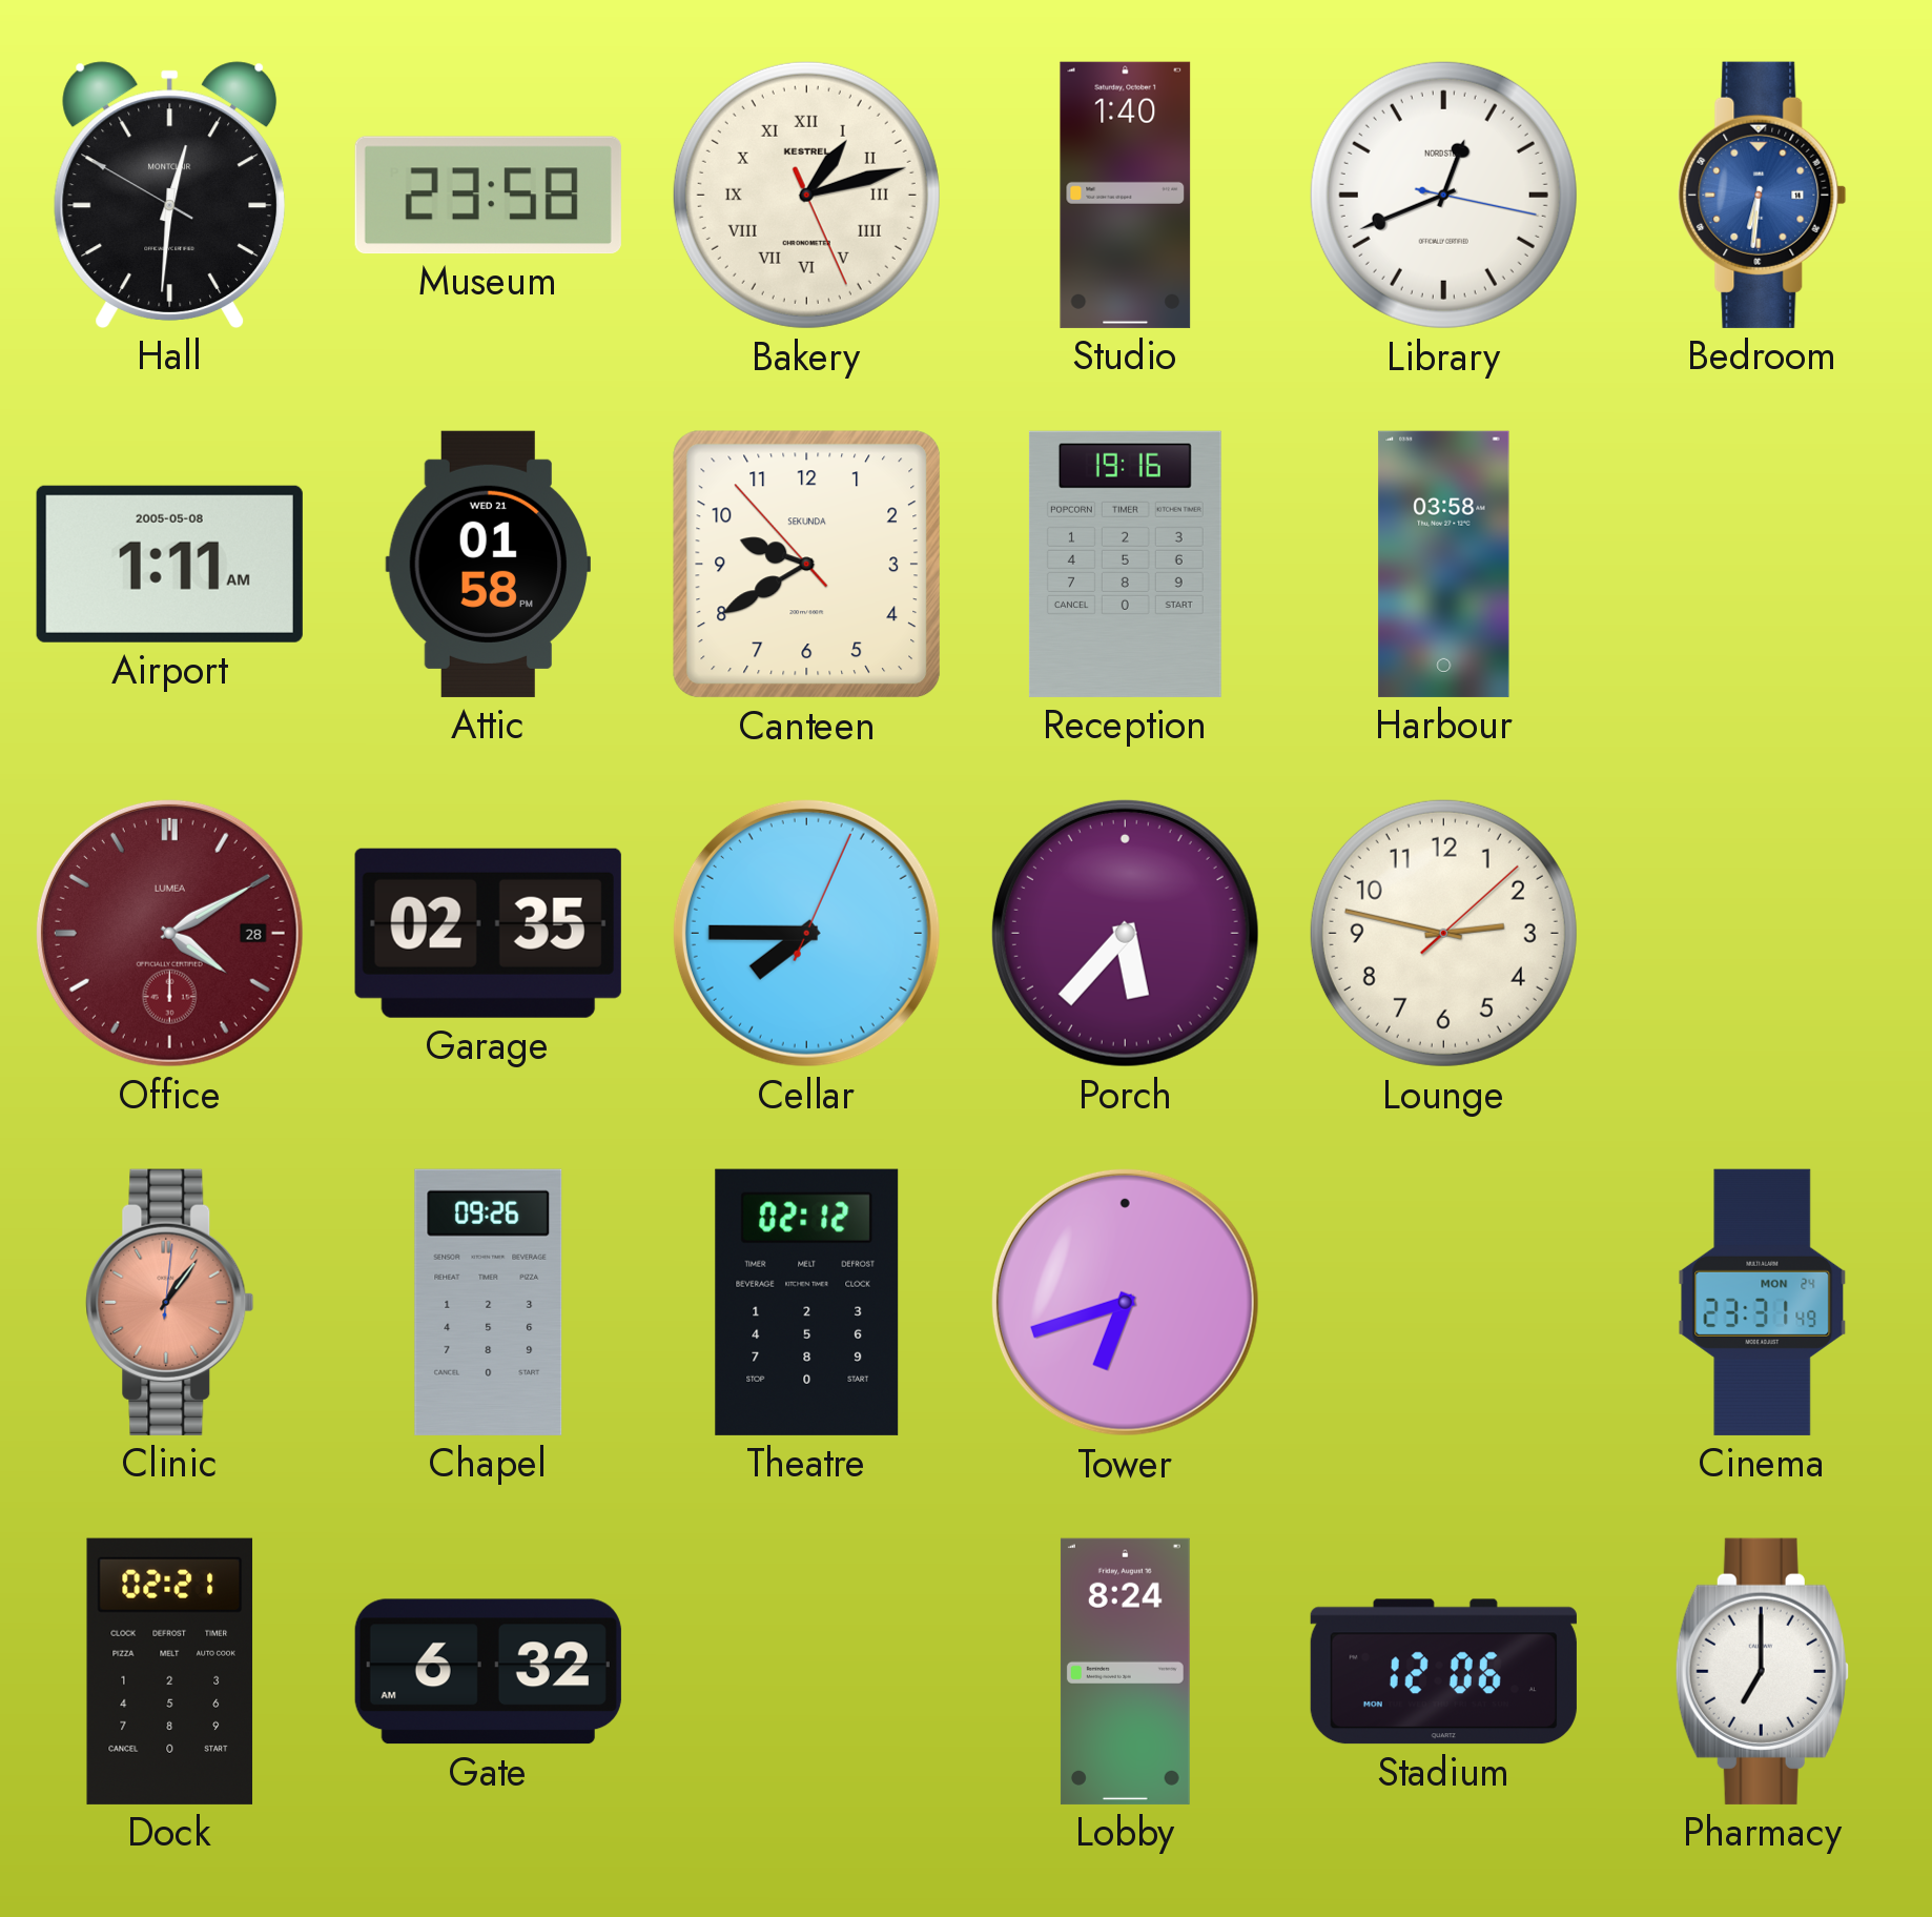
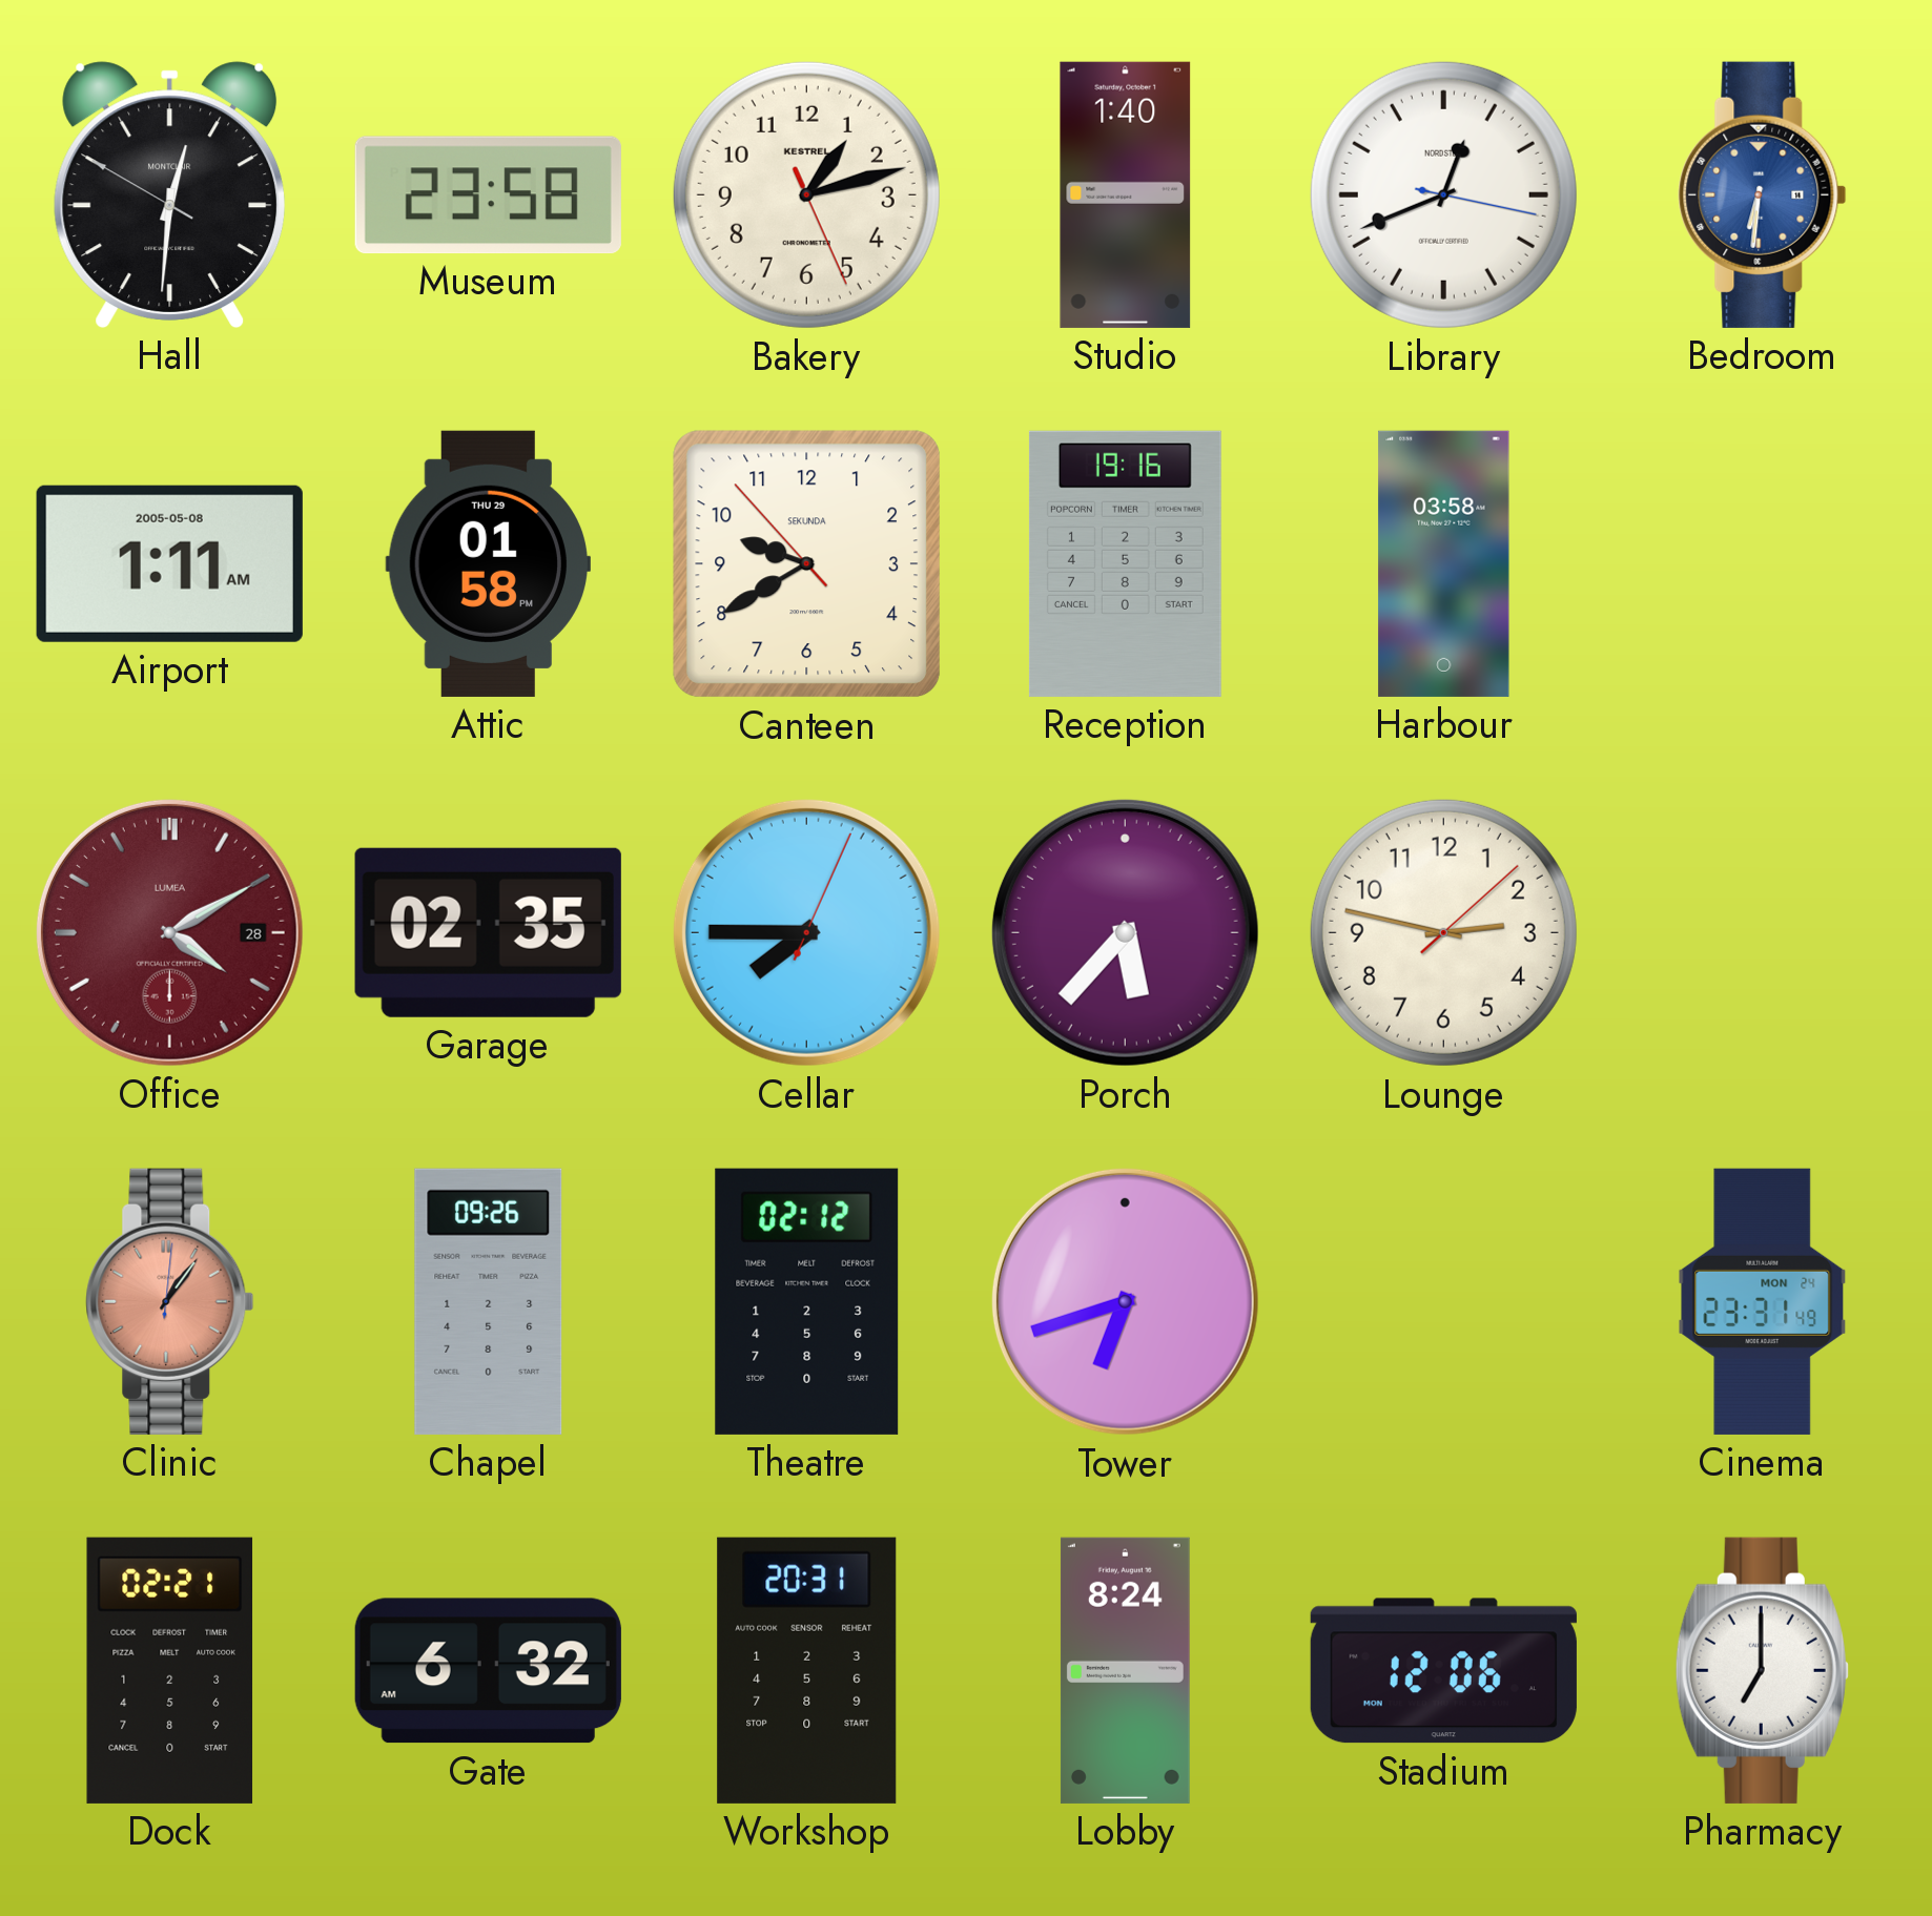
Bakery numerals: Roman -> Arabic (806, 194)
Attic date: WED 21 -> THU 29 (488, 563)
Workshop: none -> 20:31 (807, 1670)
